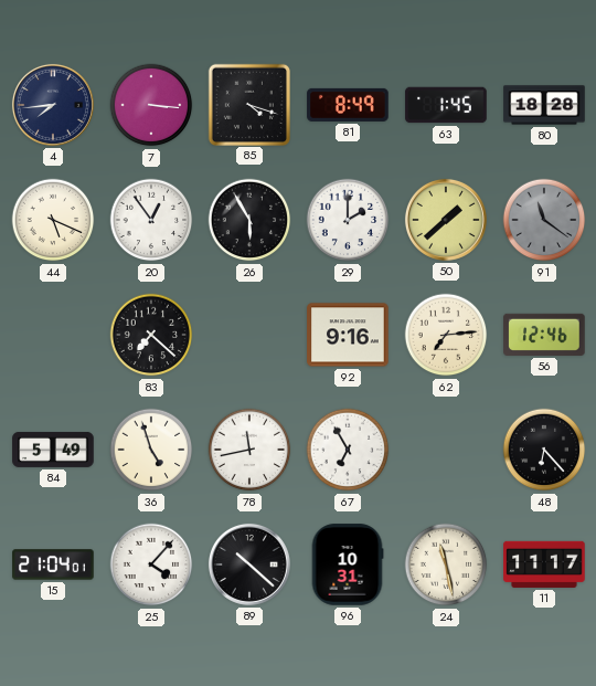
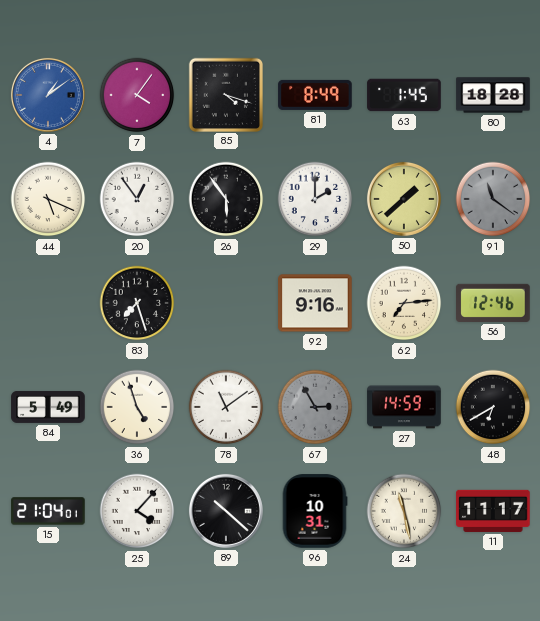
4: 7:44 -> 1:09 (48, 95)
4 dial: navy -> blue (48, 95)
7: 3:16 -> 4:06 (137, 95)
26: 5:55 -> 5:54 (226, 199)
83: 7:22 -> 7:27 (137, 303)
78: 11:43 -> 11:09 (226, 407)
67: 6:55 -> 2:55 (315, 407)
67 dial: white -> grey (315, 407)
27: none -> 14:59 (404, 407)
48: 6:23 -> 6:40 (493, 407)
